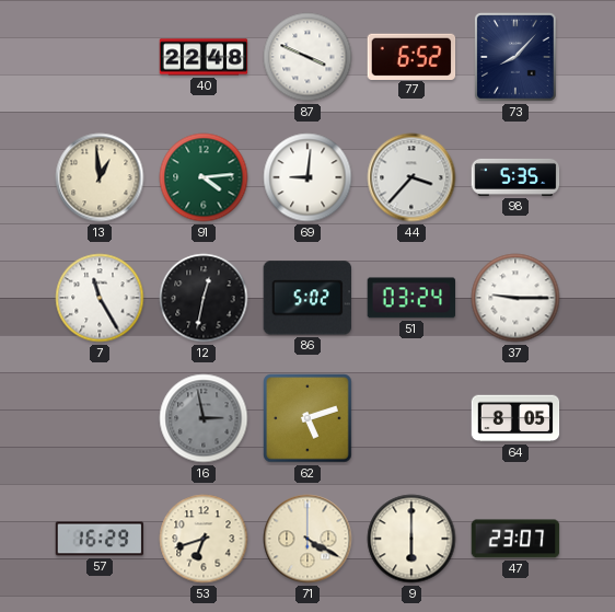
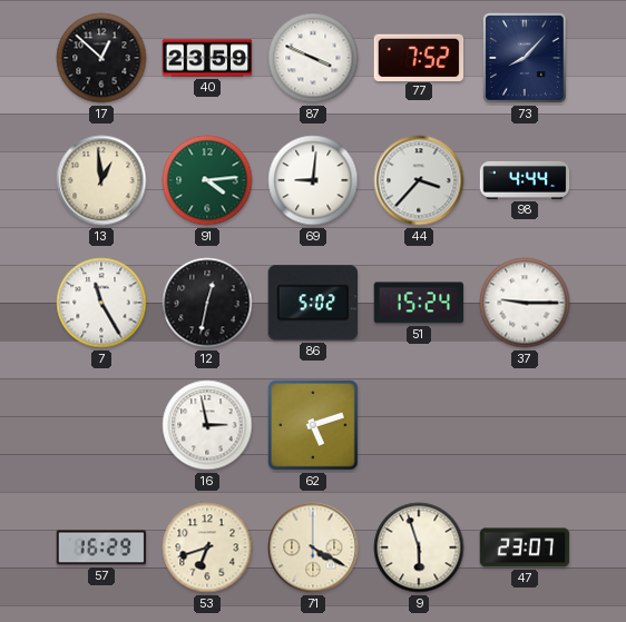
17: none -> 12:52 (101, 58)
40: 22:48 -> 23:59 (207, 58)
77: 6:52 -> 7:52 (419, 57)
98: 5:35 -> 4:44 (525, 180)
51: 03:24 -> 15:24 (419, 303)
16 dial: grey -> white (207, 425)
64: 8:05 -> none (515, 418)
9: 6:00 -> 5:57 (419, 547)
